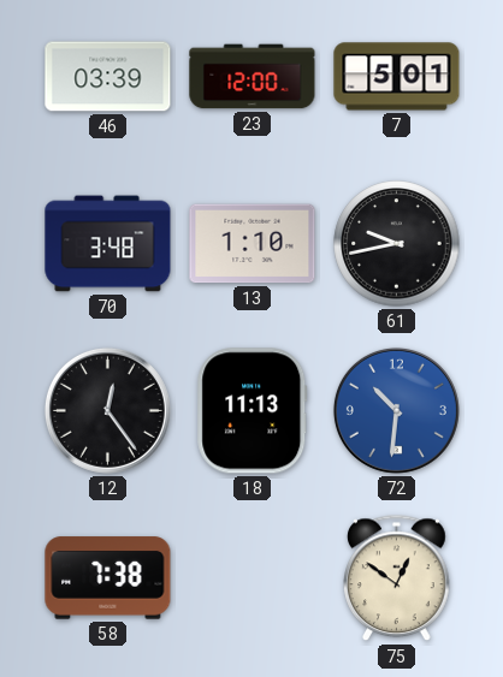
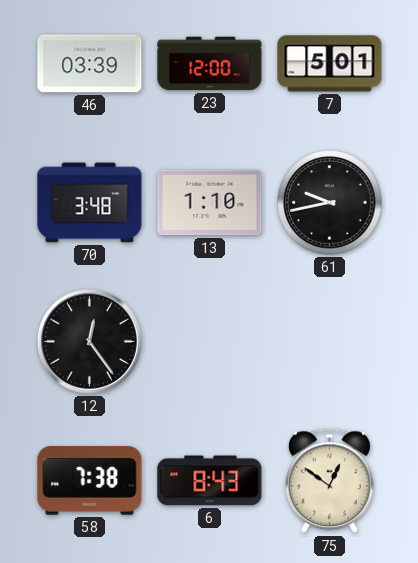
18: 11:13 -> none (253, 411)
72: 10:31 -> none (396, 410)
6: none -> 8:43 (210, 481)
